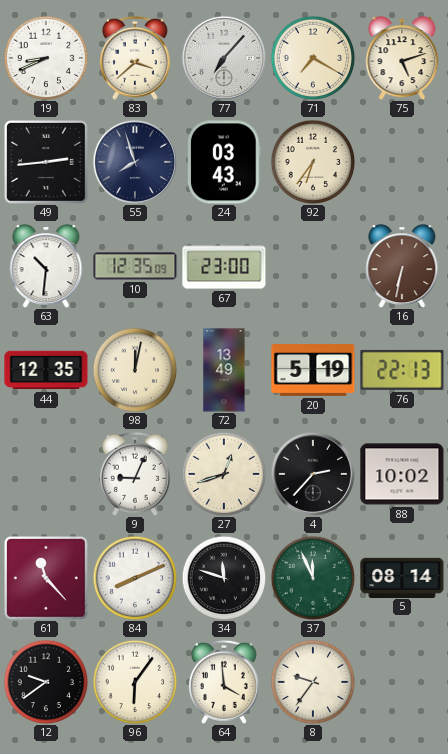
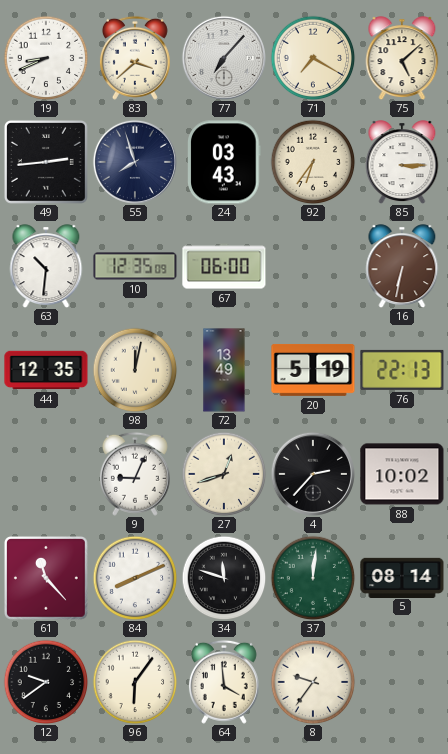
75: 5:12 -> 5:08 (402, 58)
85: none -> 3:15 (402, 162)
67: 23:00 -> 06:00 (224, 266)
37: 11:56 -> 12:01 (313, 578)
